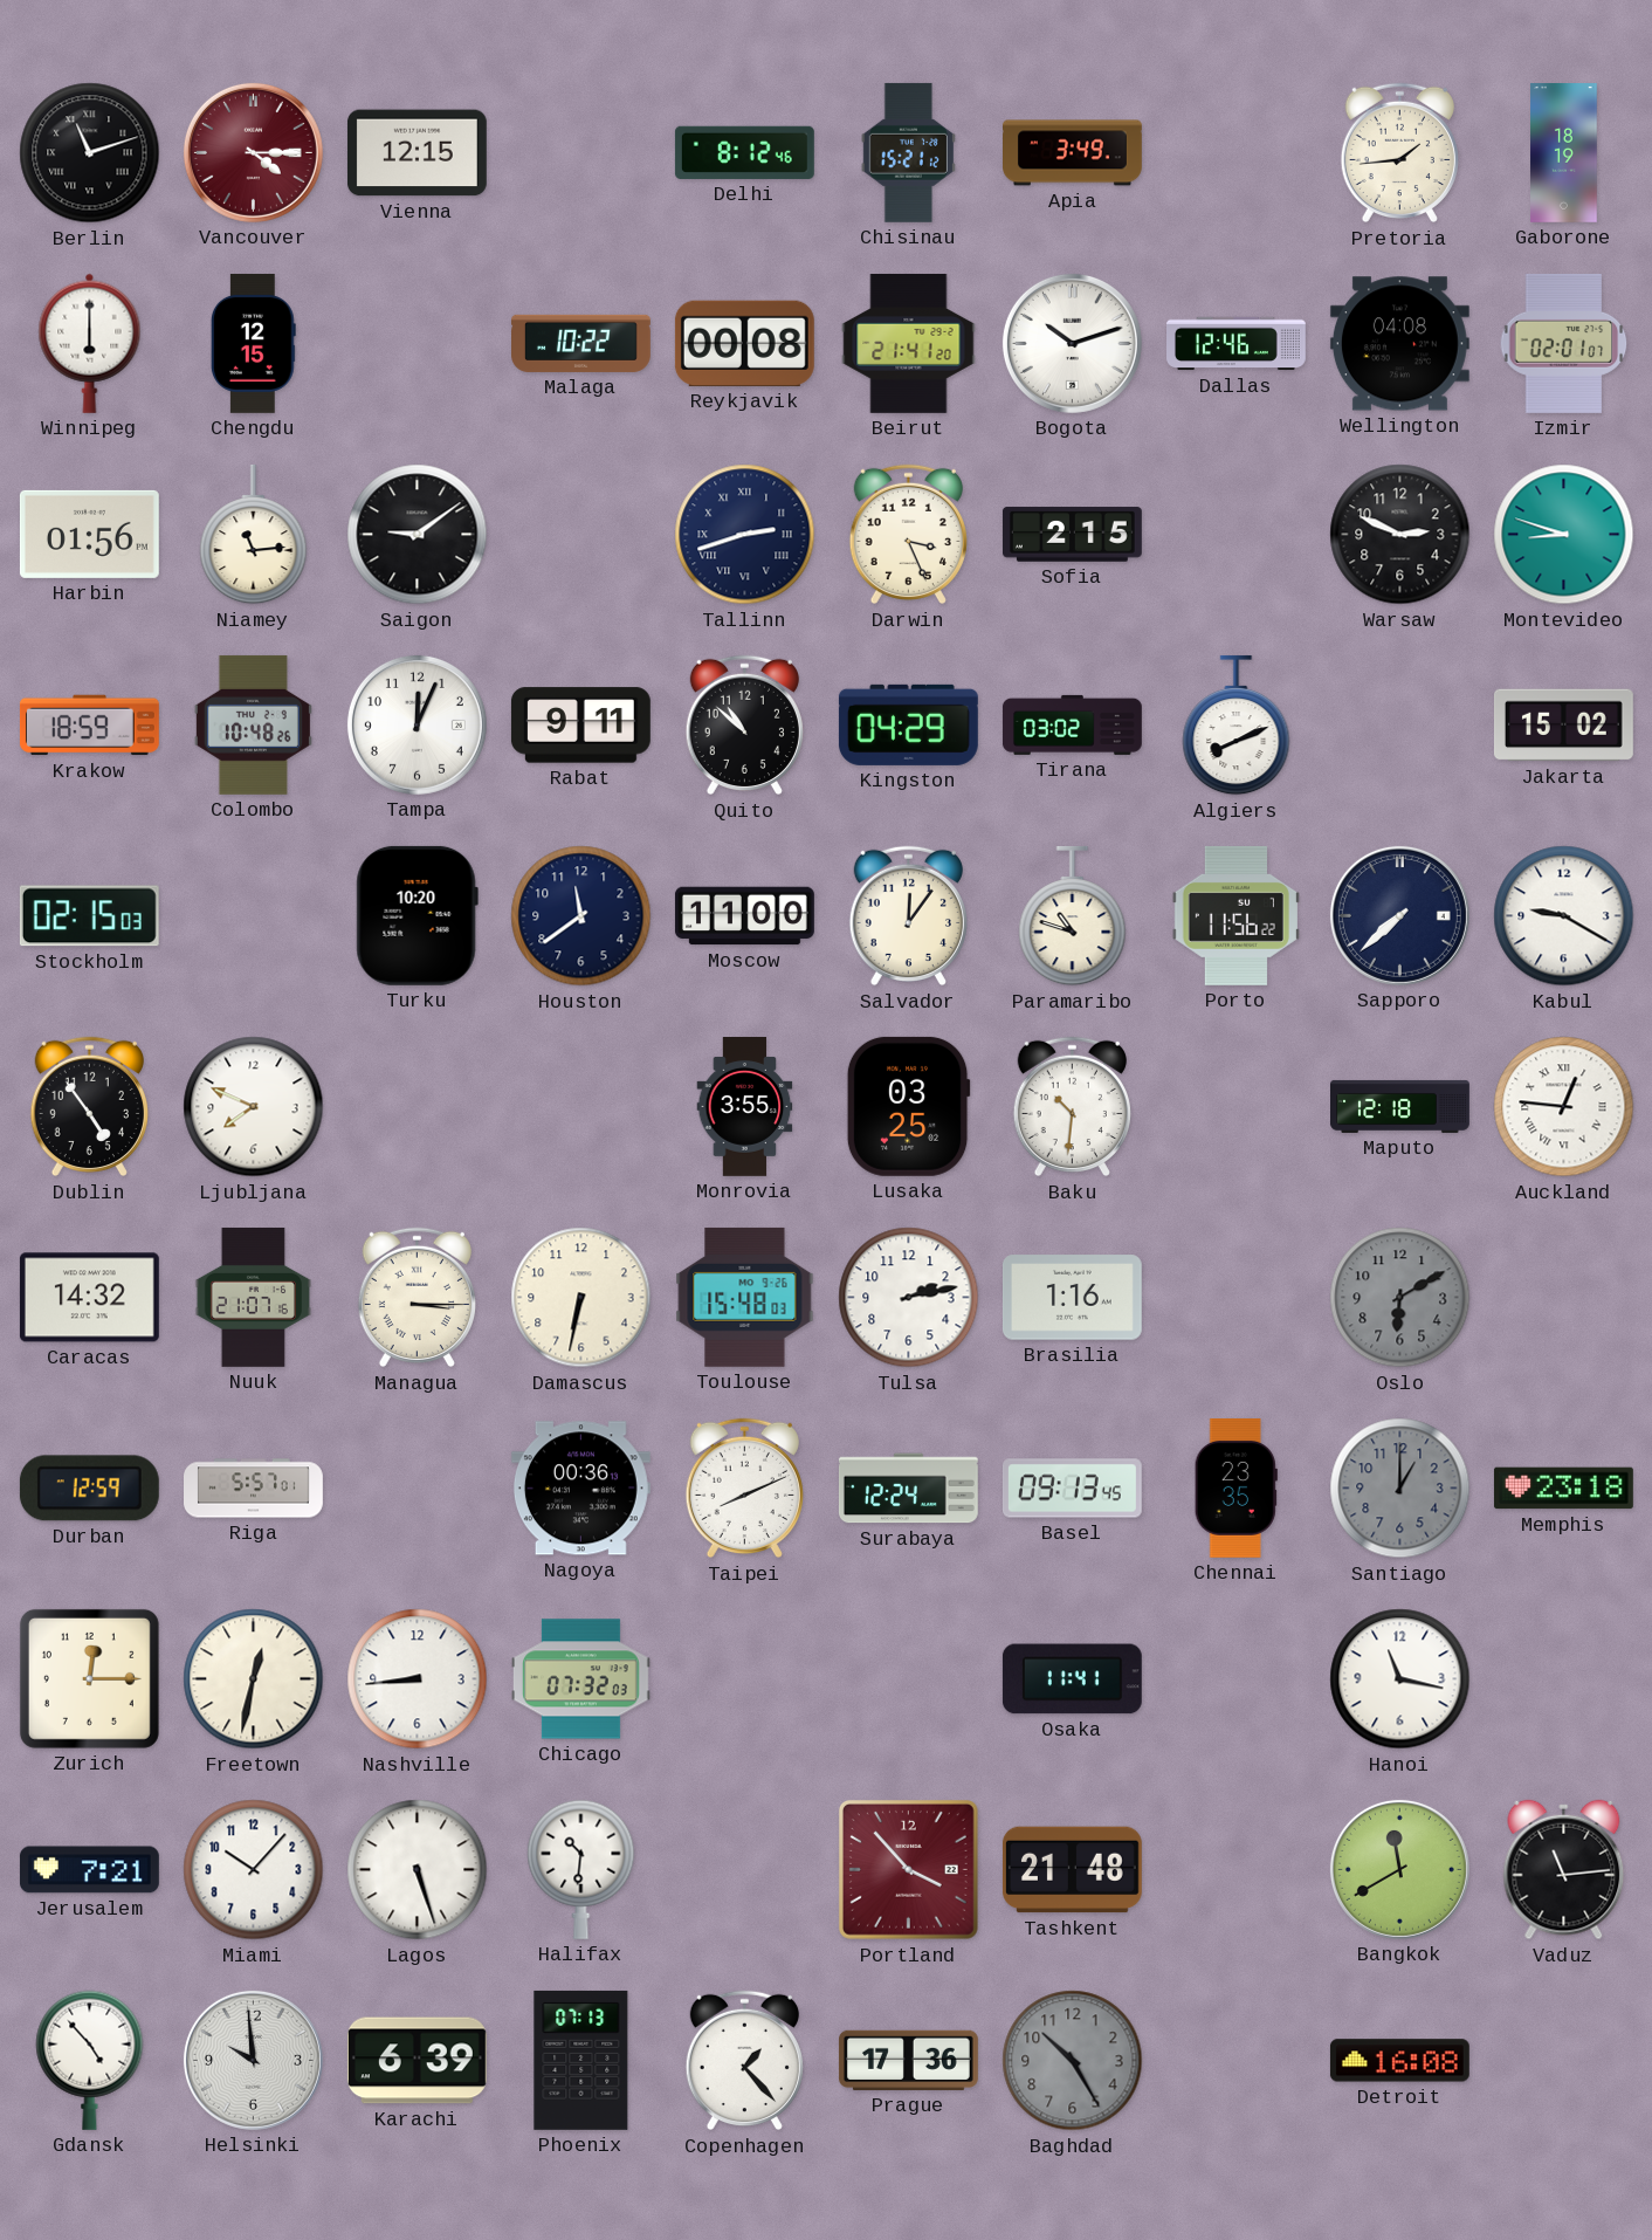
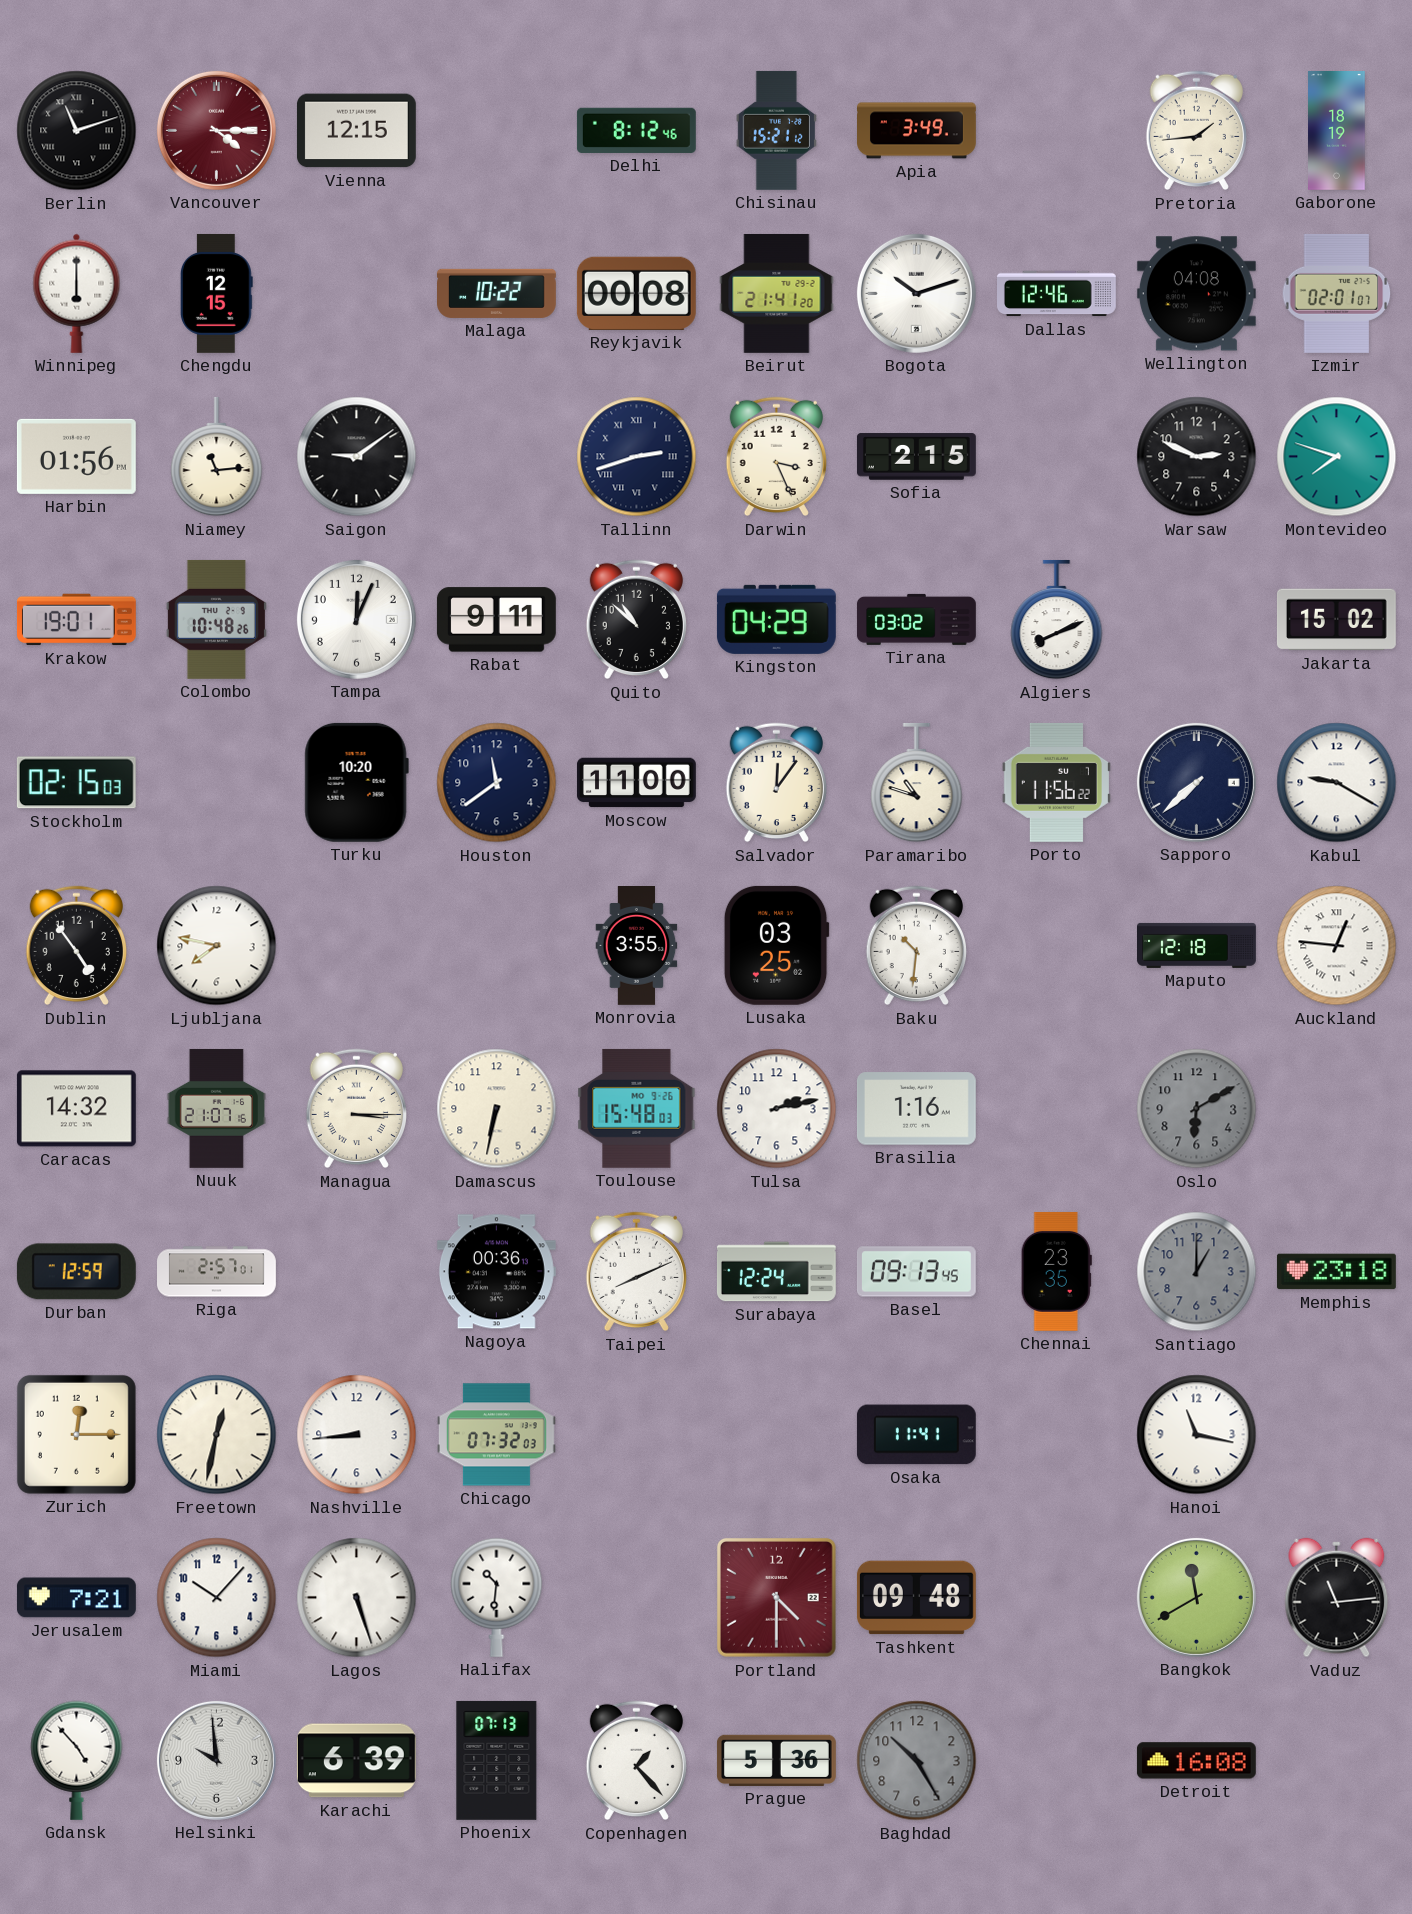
Montevideo: 8:48 -> 7:48 (1337, 457)
Krakow: 18:59 -> 19:01 (76, 620)
Ljubljana: 7:49 -> 7:47 (217, 946)
Riga: 5:57 -> 2:57 (217, 1272)
Portland: 3:53 -> 4:30 (776, 1597)
Tashkent: 21:48 -> 09:48 (916, 1598)
Prague: 17:36 -> 5:36 (776, 1760)
